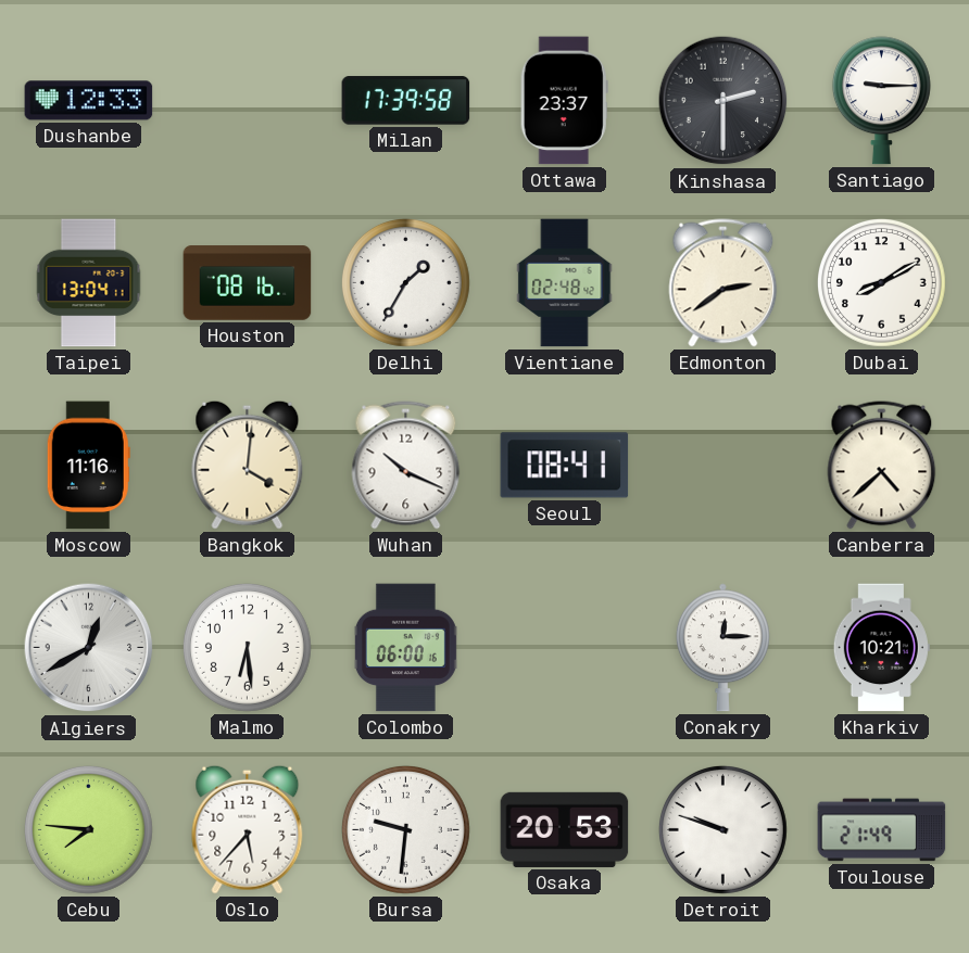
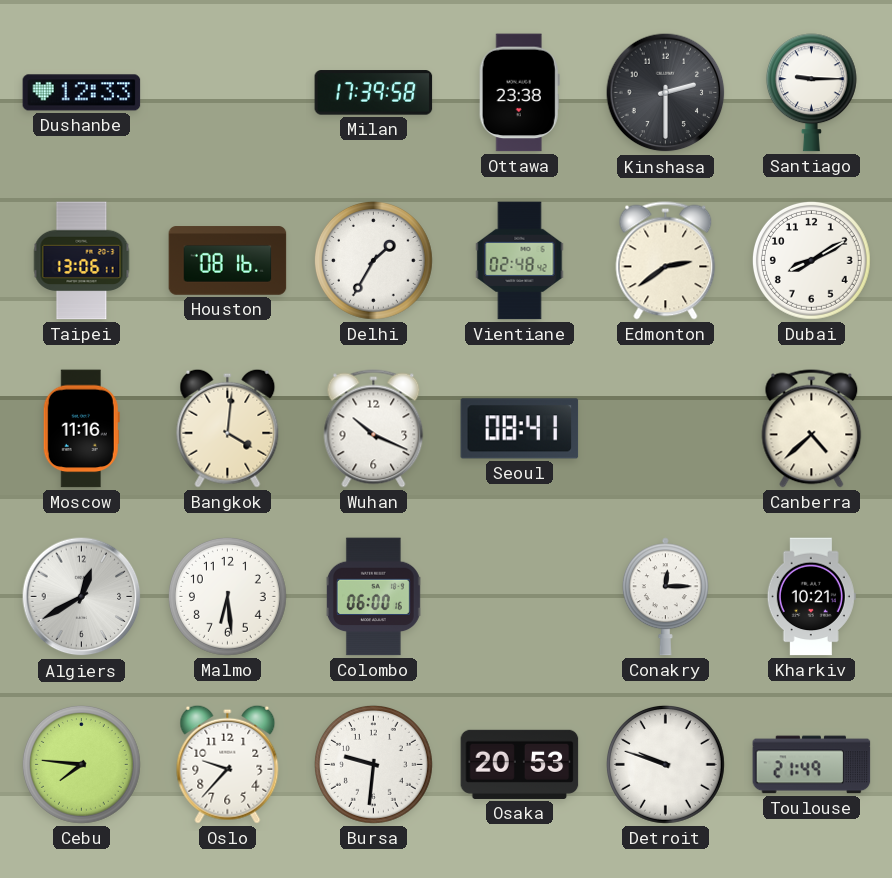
Ottawa: 23:37 -> 23:38 (519, 93)
Taipei: 13:04 -> 13:06 (82, 261)
Oslo: 5:37 -> 9:37 (228, 764)
